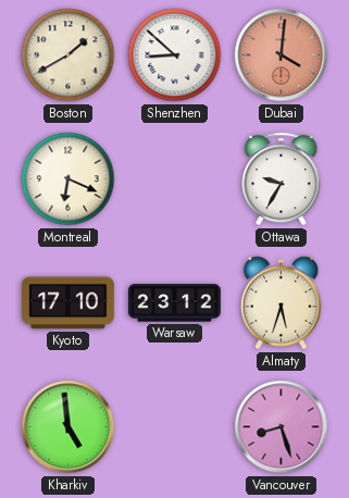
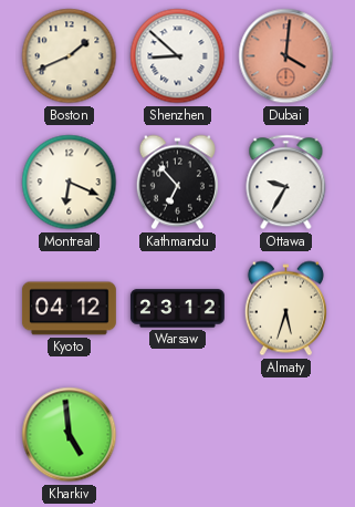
Boston: 1:40 -> 1:41 (70, 56)
Kathmandu: none -> 6:53 (177, 183)
Kyoto: 17:10 -> 04:12 (69, 309)
Vancouver: 8:27 -> none (282, 427)
